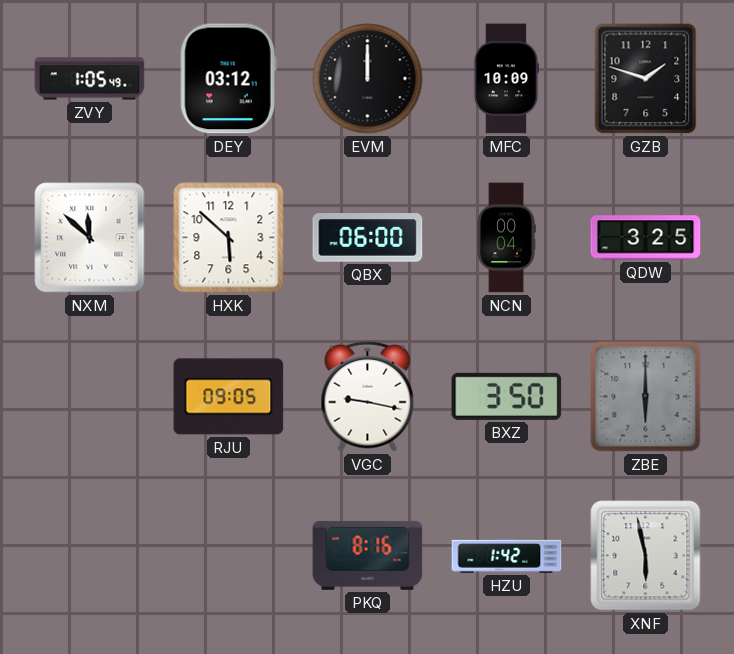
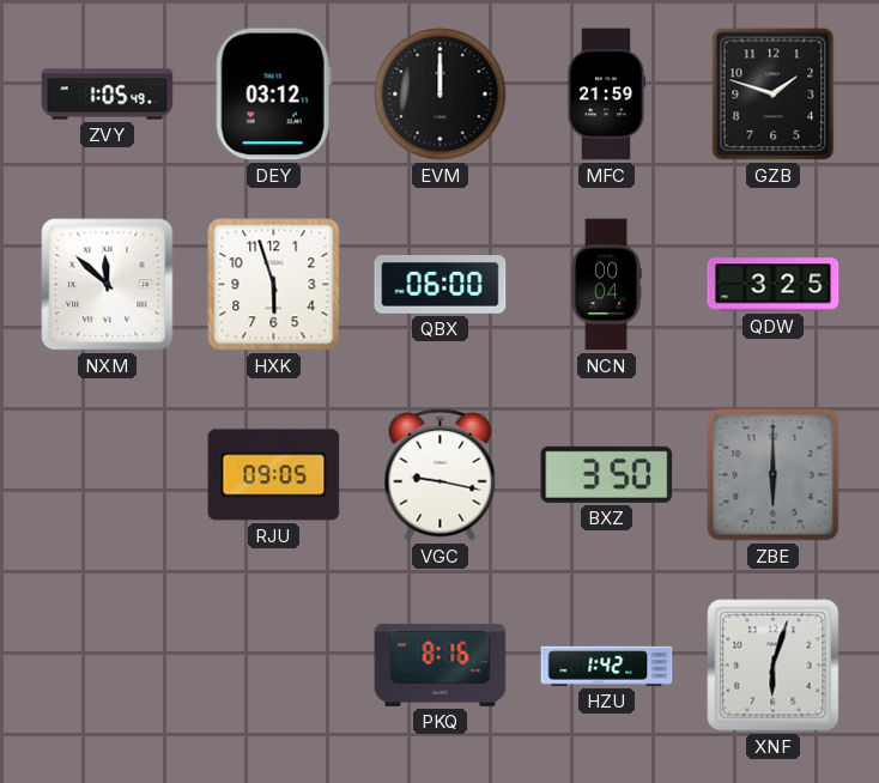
MFC: 10:09 -> 21:59 (606, 95)
HXK: 5:52 -> 5:57 (274, 285)
XNF: 5:58 -> 6:03 (774, 666)
